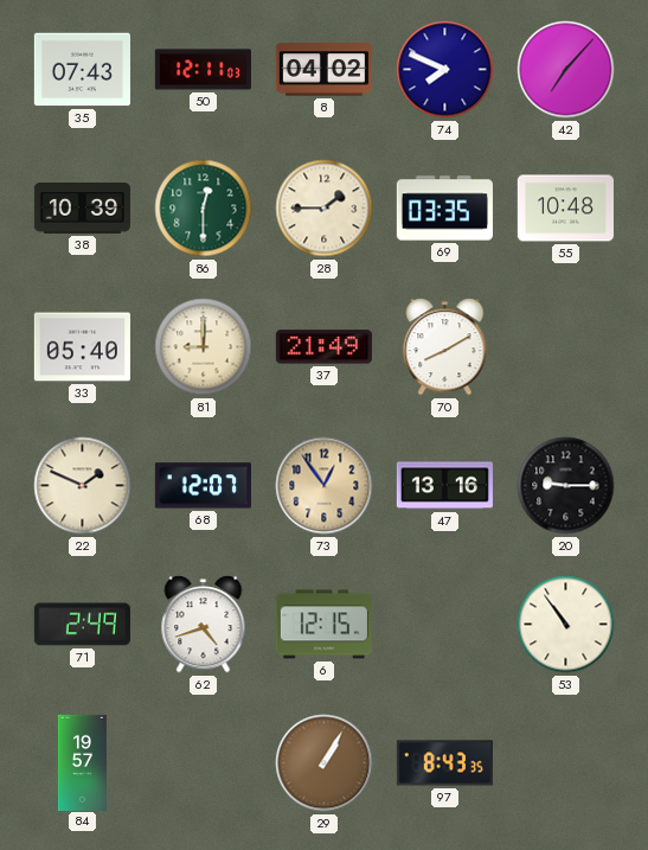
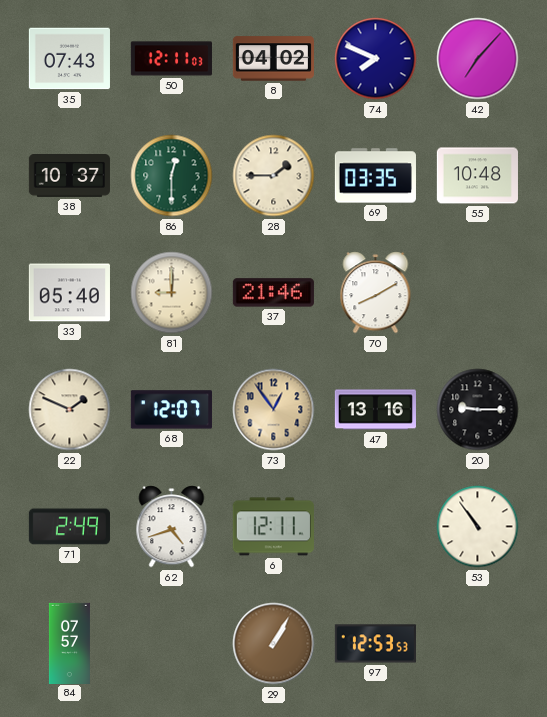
38: 10:39 -> 10:37 (69, 176)
37: 21:49 -> 21:46 (273, 293)
6: 12:15 -> 12:11 (273, 527)
84: 19:57 -> 07:57 (69, 643)
97: 8:43 -> 12:53 (375, 644)
